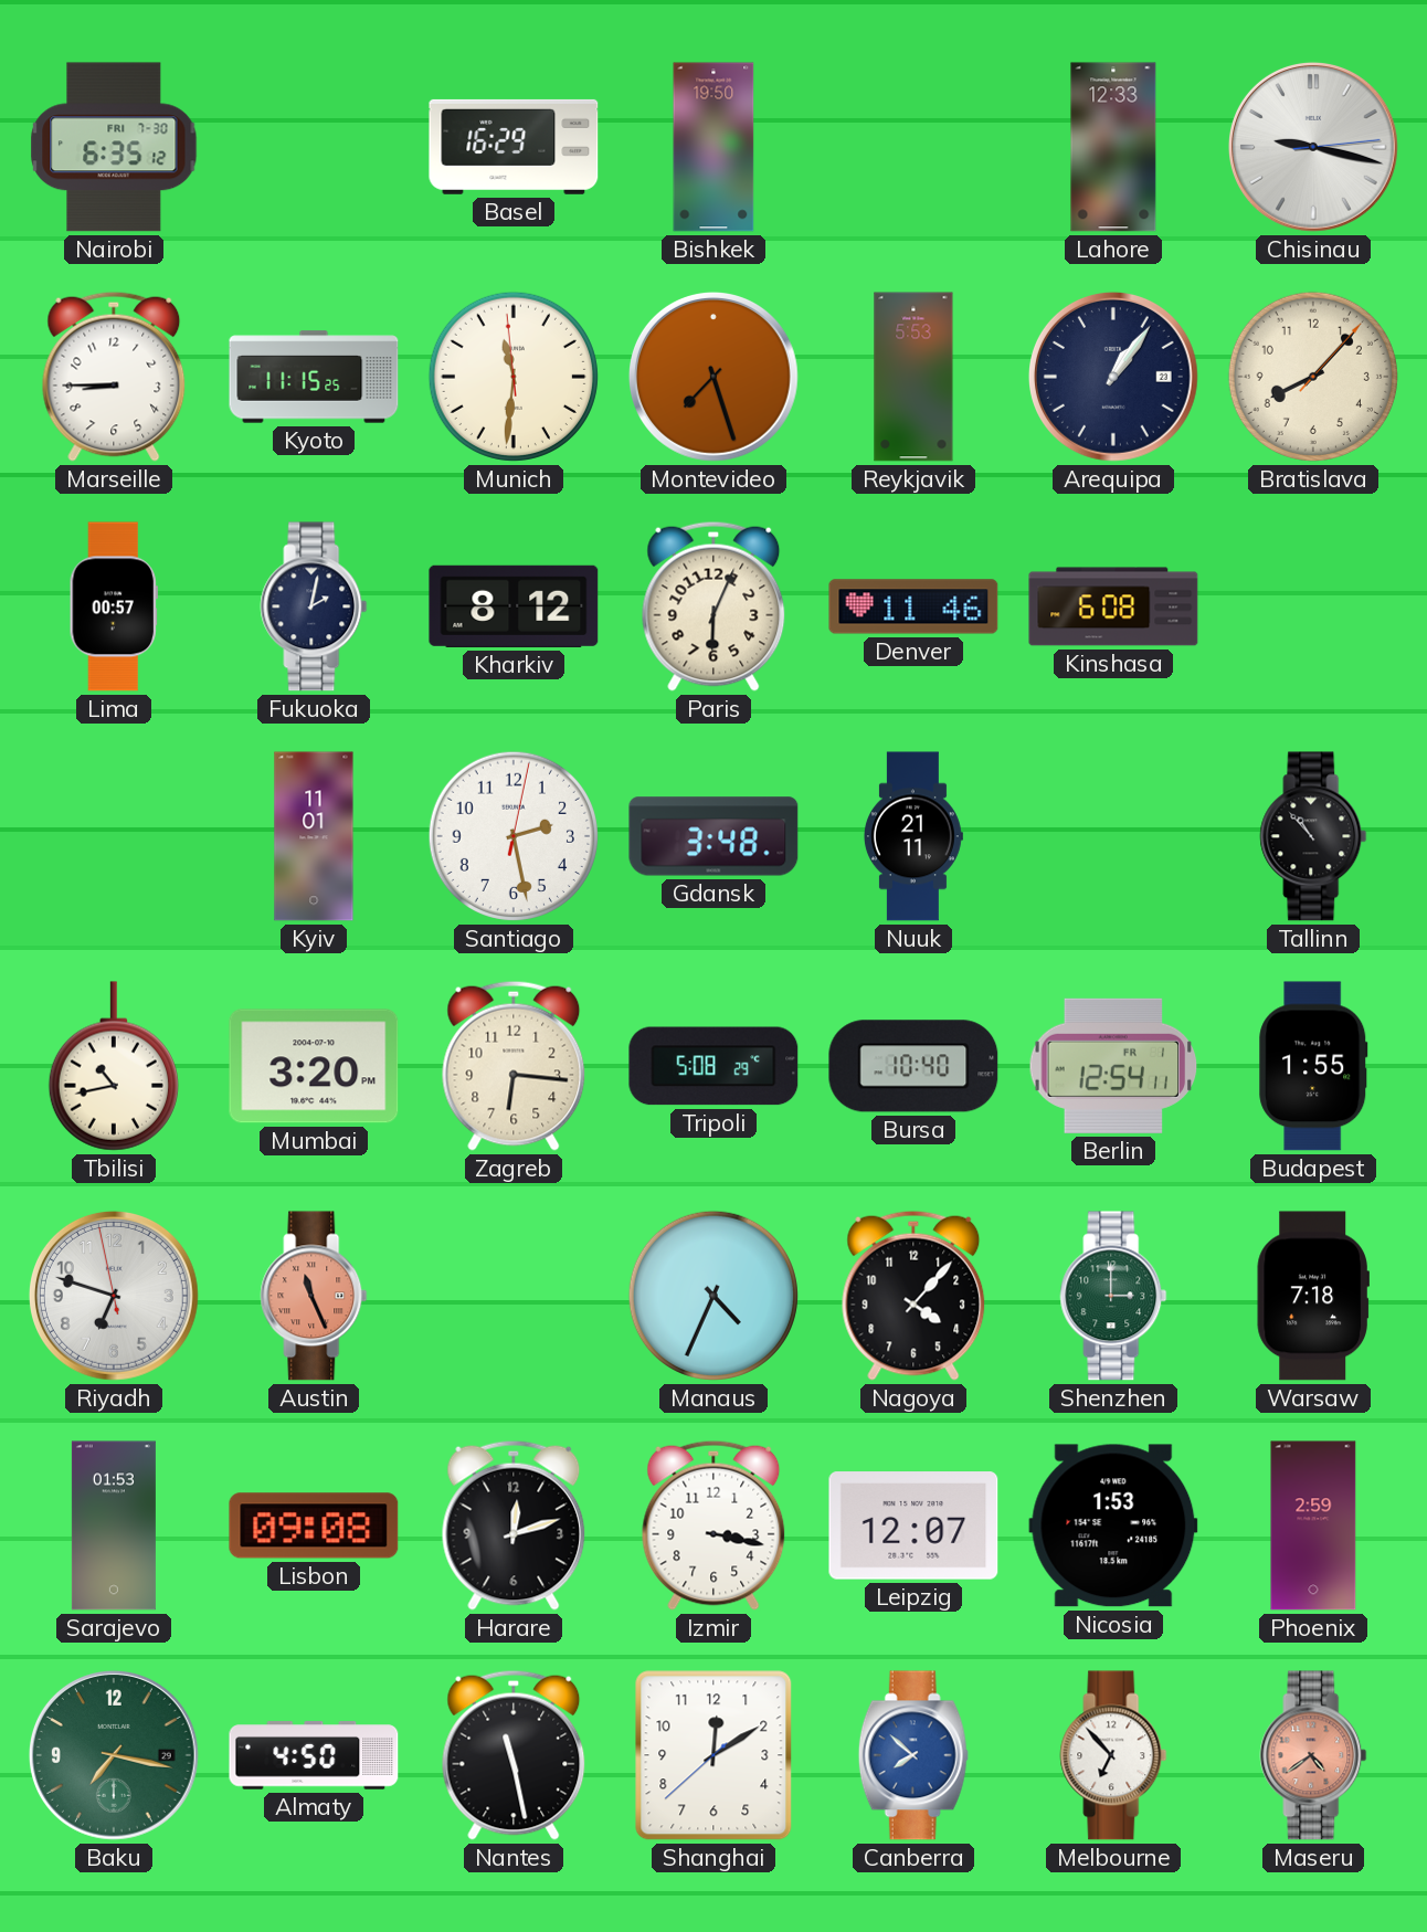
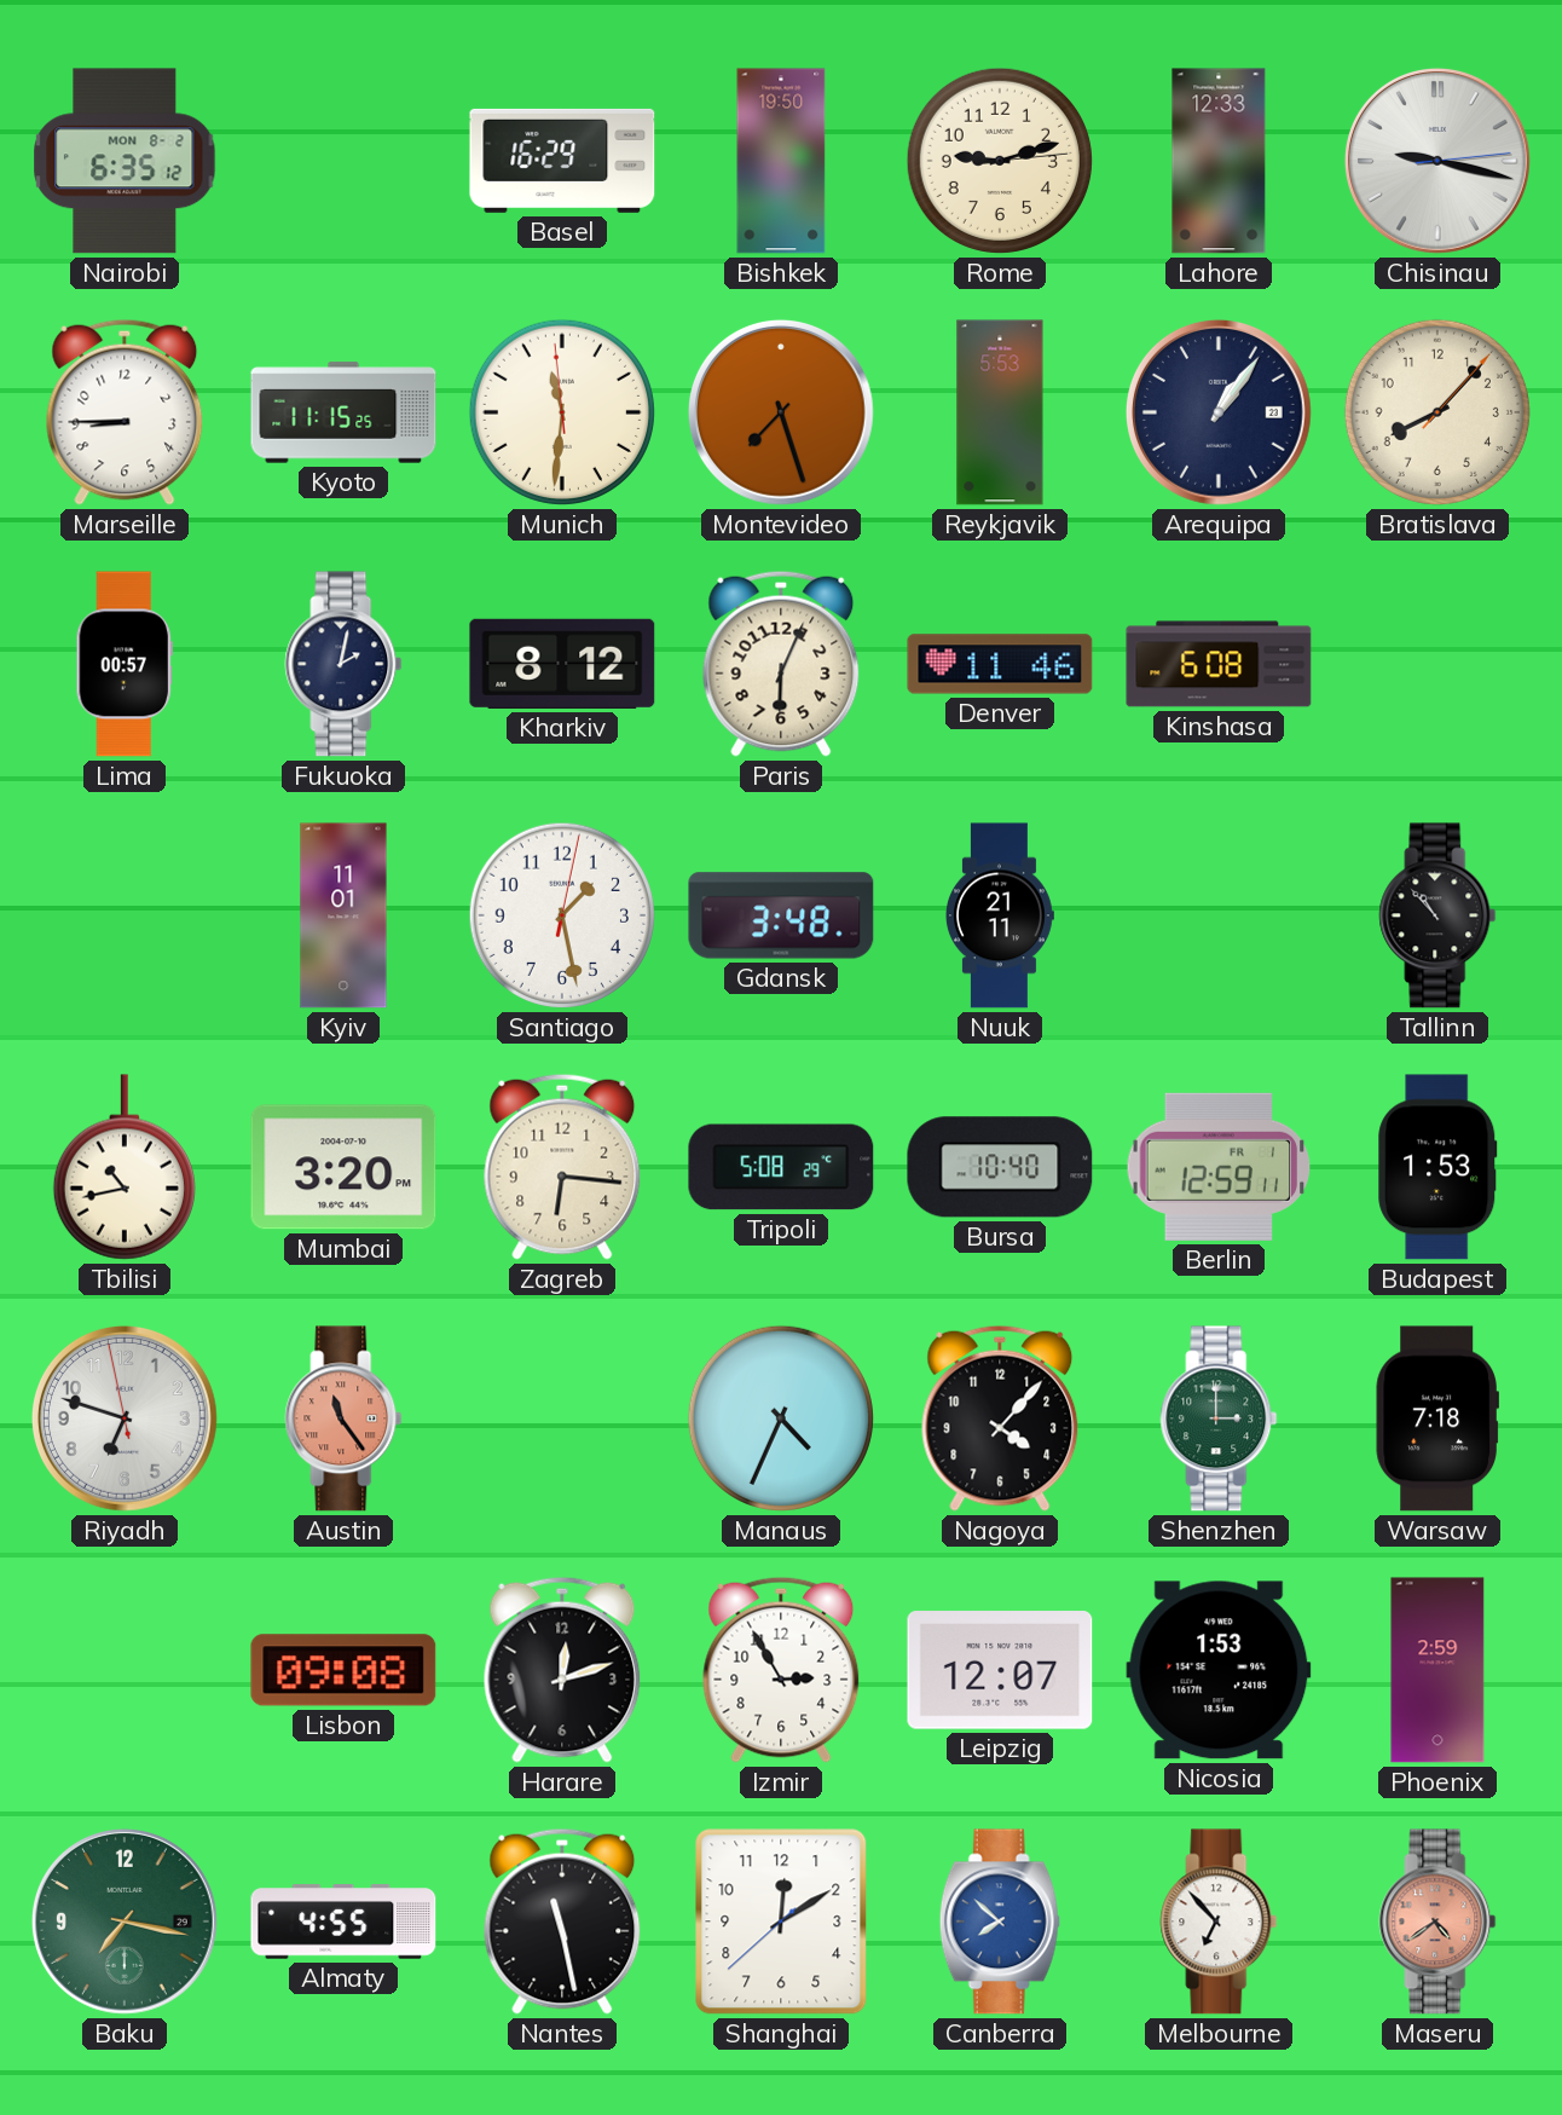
Nairobi date: FRI 7-30 -> MON 8-2 (125, 161)
Rome: none -> 9:12 (1000, 161)
Santiago: 2:28 -> 1:28 (562, 915)
Berlin: 12:54 -> 12:59 (1219, 1167)
Budapest: 1:55 -> 1:53 (1437, 1167)
Austin: 11:26 -> 11:24 (343, 1418)
Sarajevo: 01:53 -> none (114, 1525)
Izmir: 3:17 -> 2:55 (781, 1670)
Almaty: 4:50 -> 4:55 (343, 1922)
